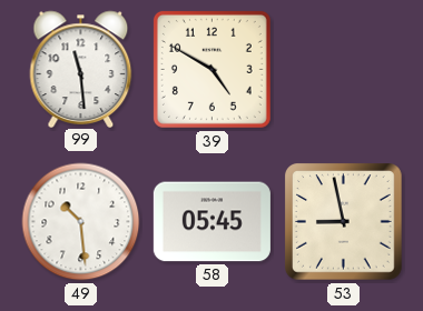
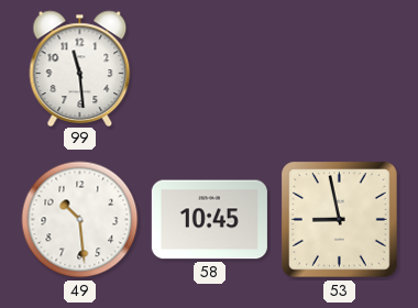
39: 4:50 -> none (211, 69)
58: 05:45 -> 10:45 (209, 220)
